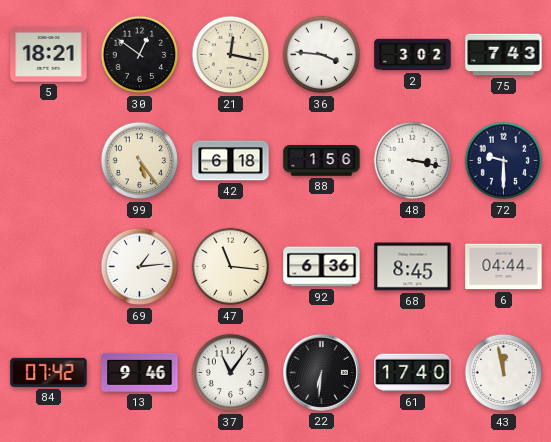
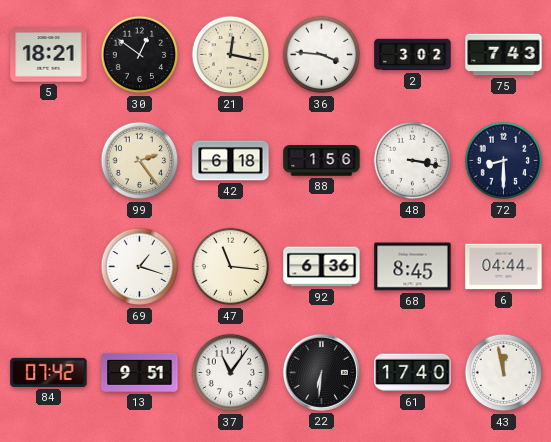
99: 5:24 -> 2:24 (140, 161)
72: 9:30 -> 8:30 (504, 161)
69: 1:14 -> 1:18 (140, 267)
13: 9:46 -> 9:51 (140, 372)
